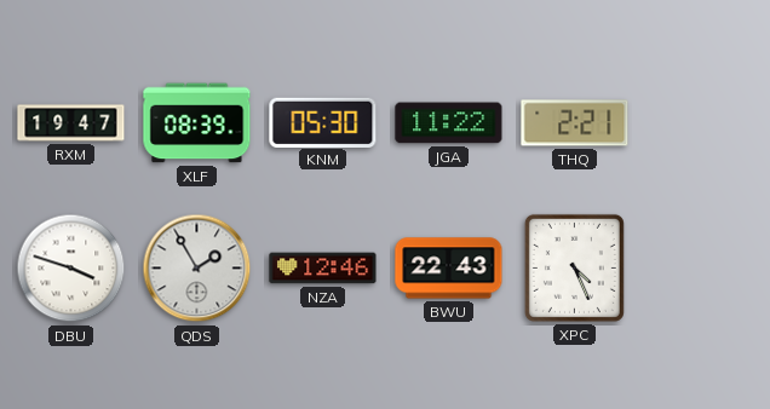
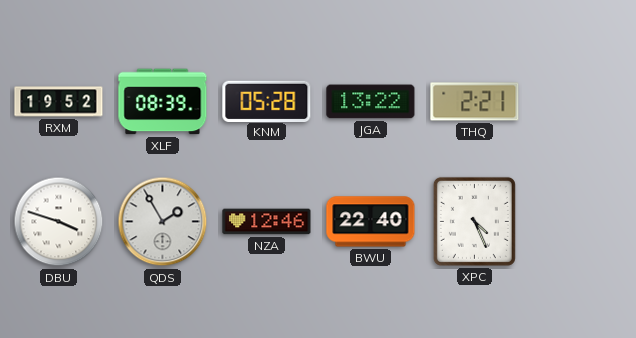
RXM: 19:47 -> 19:52 (59, 102)
KNM: 05:30 -> 05:28 (267, 101)
JGA: 11:22 -> 13:22 (371, 102)
BWU: 22:43 -> 22:40 (371, 222)
